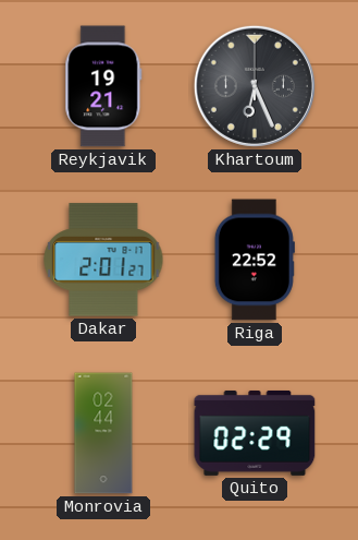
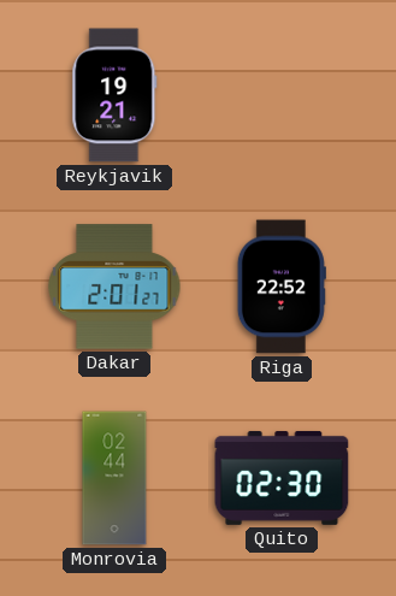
Khartoum: 6:26 -> none (255, 86)
Quito: 02:29 -> 02:30 (282, 478)
